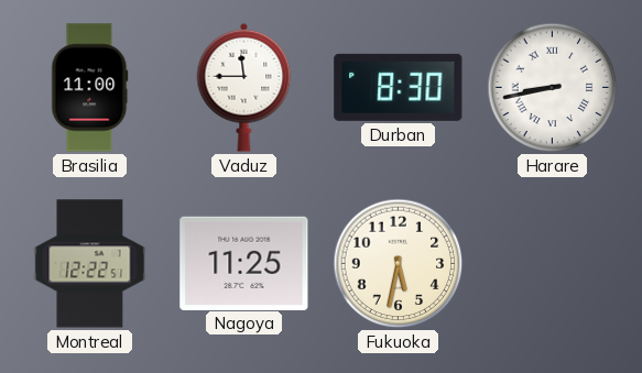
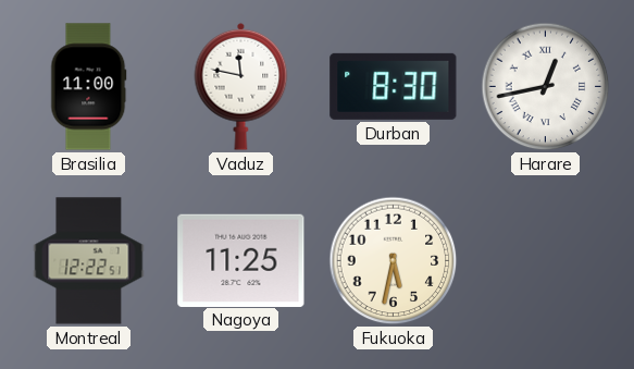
Vaduz: 11:45 -> 11:47 (241, 86)
Harare: 8:43 -> 12:43 (546, 87)
